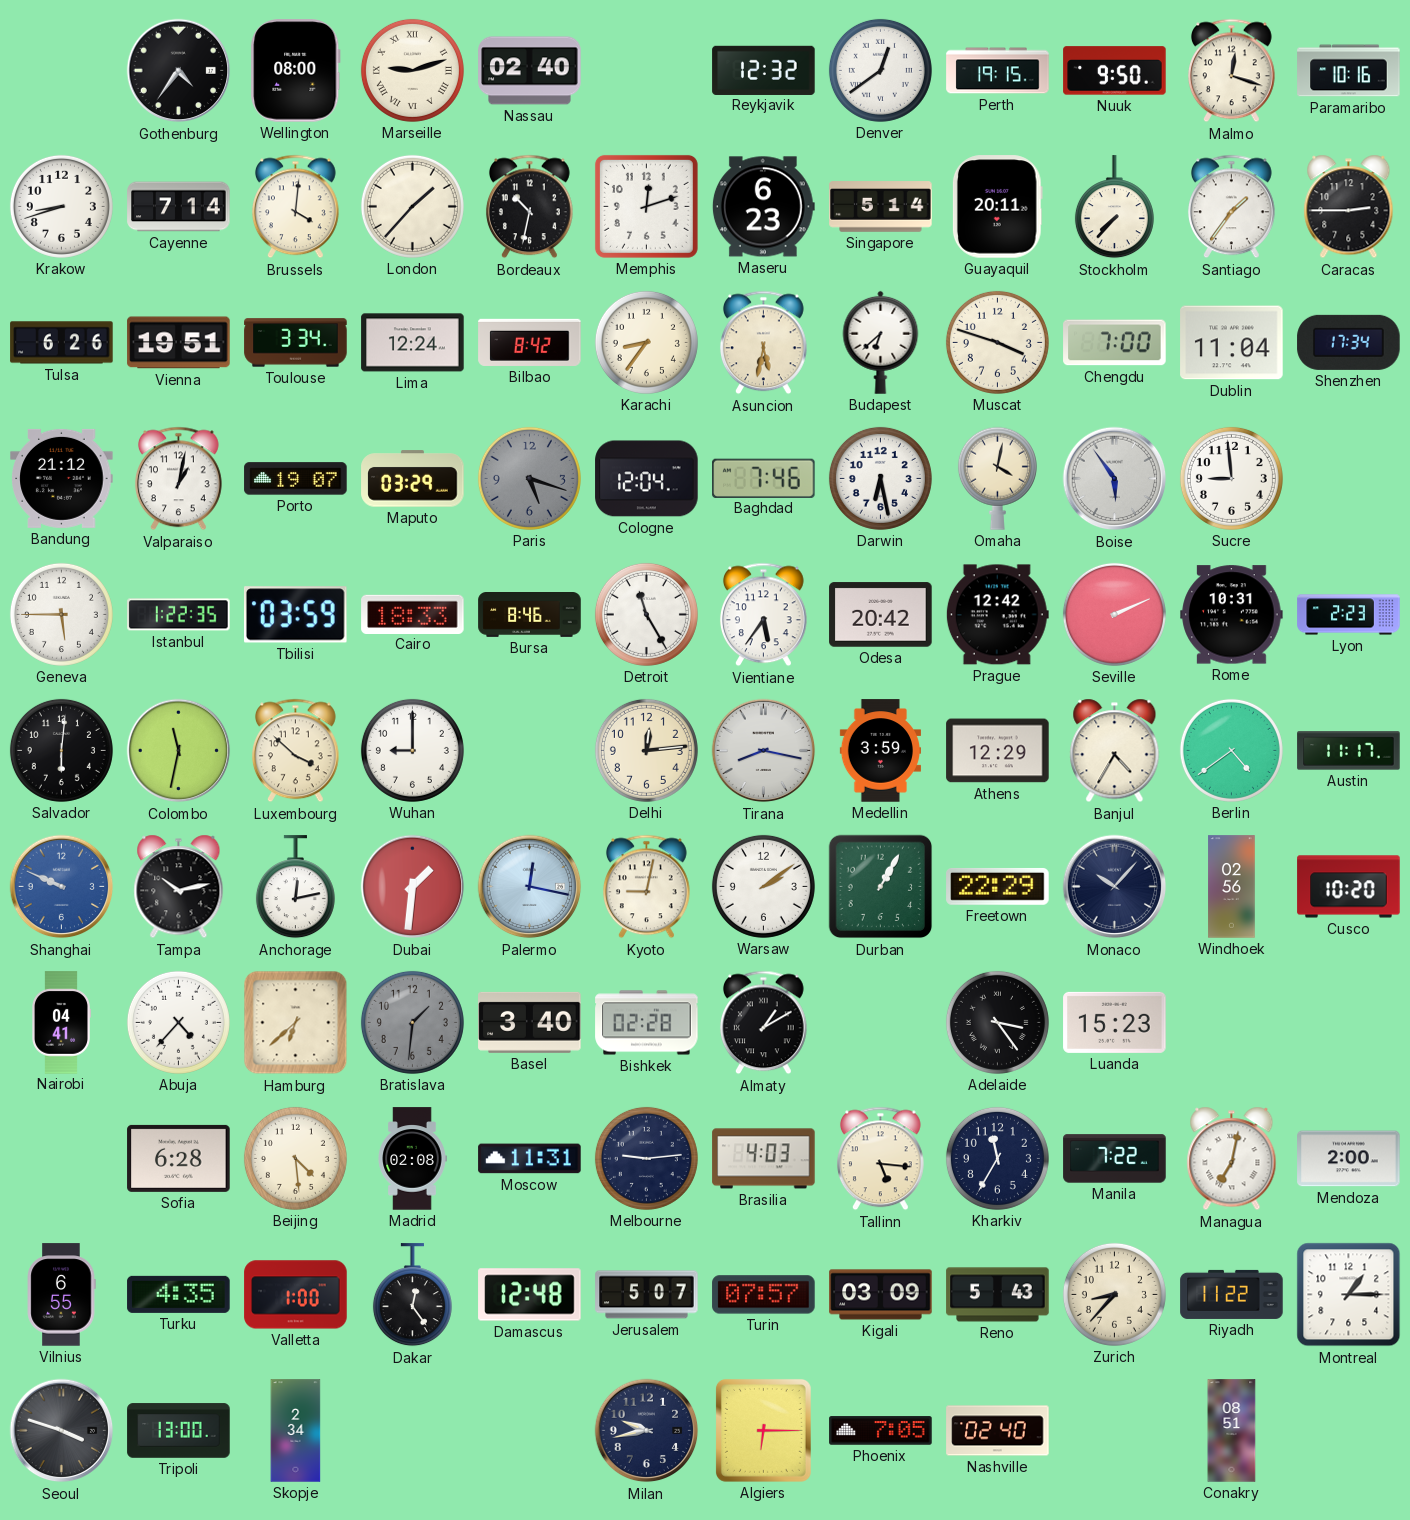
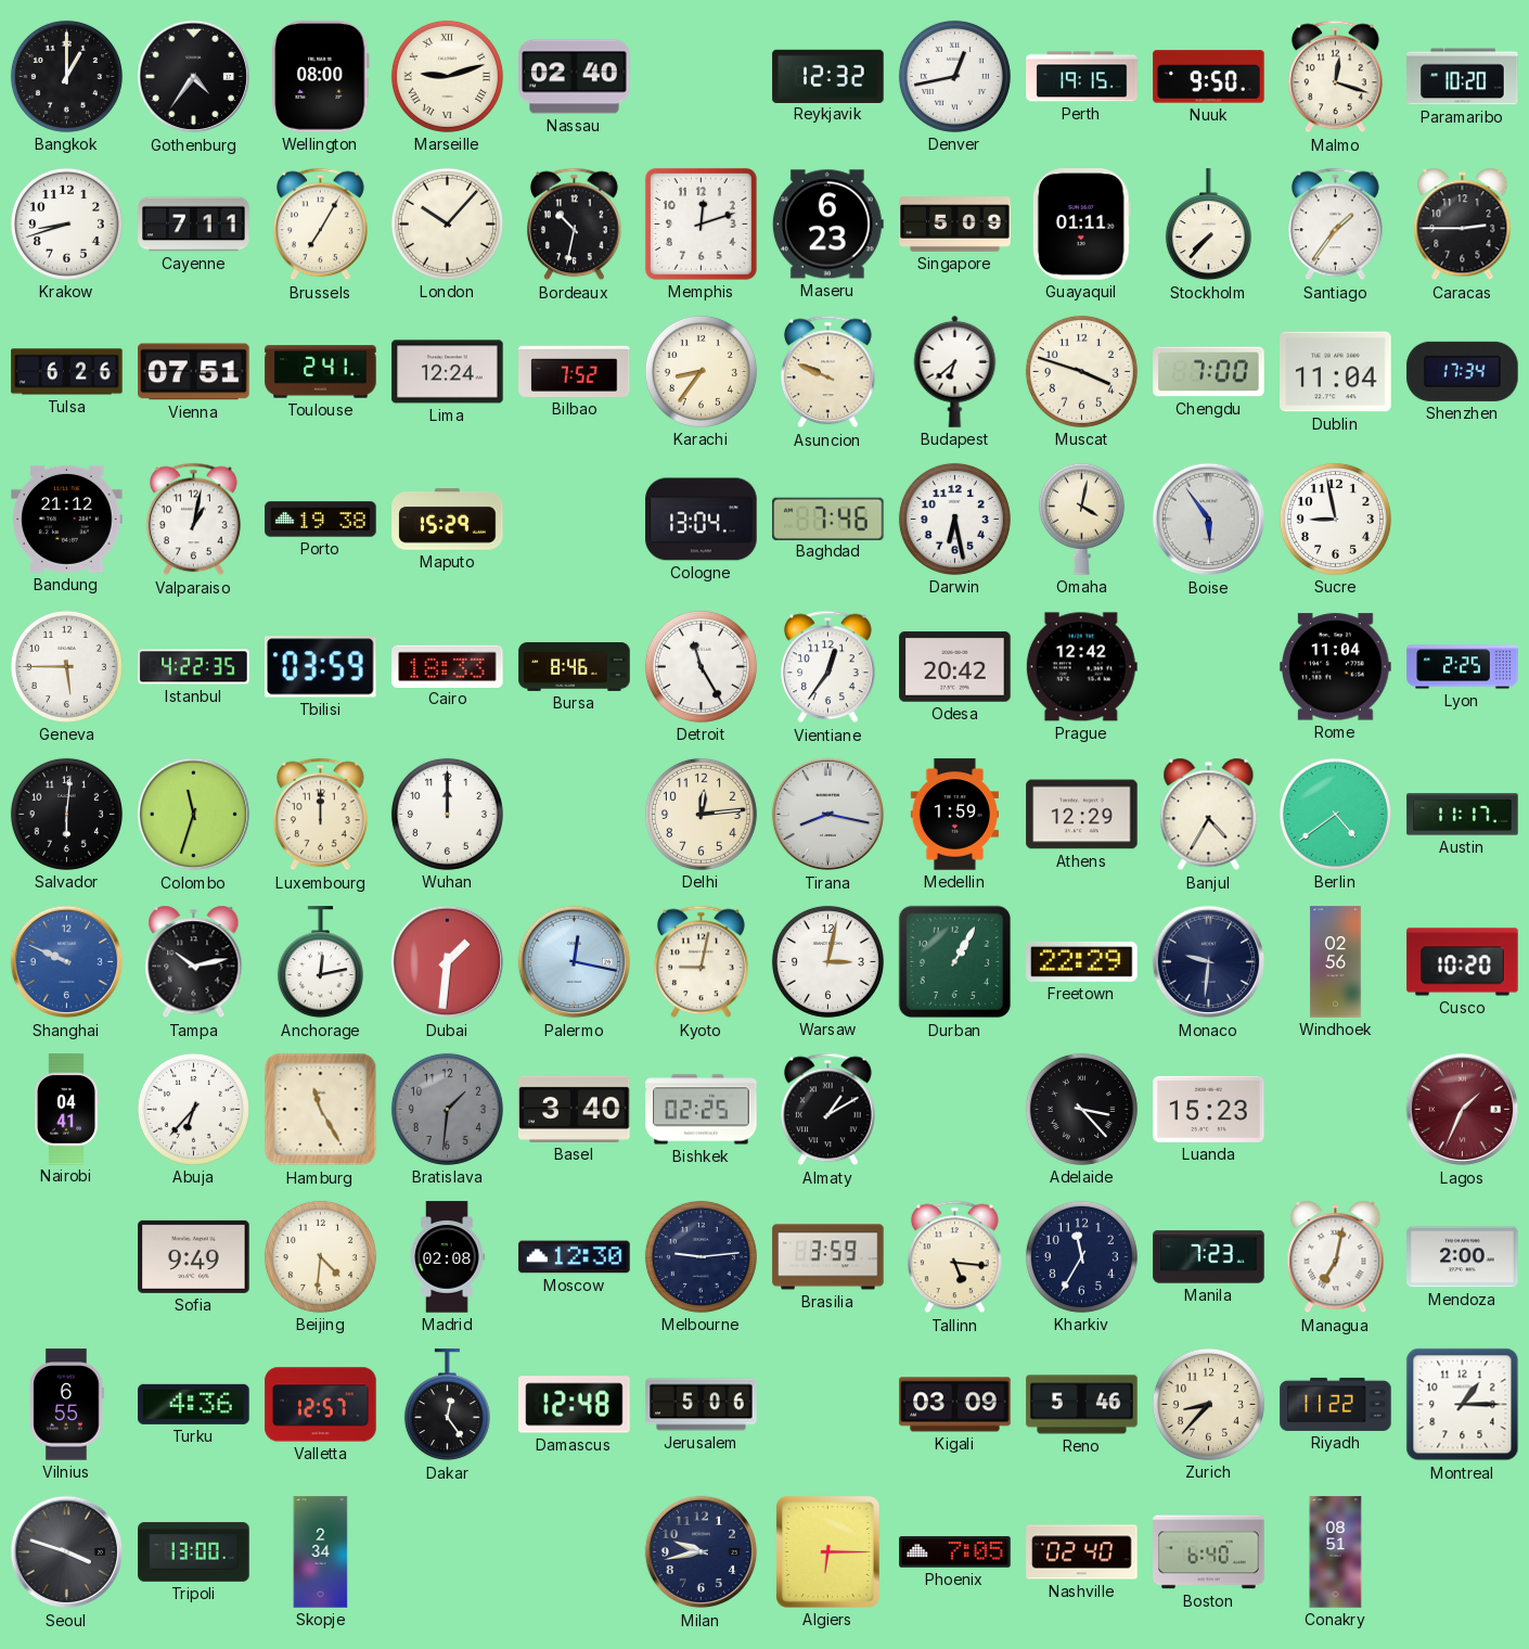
Bangkok: none -> 1:00 (66, 76)
Denver: 12:39 -> 12:43 (954, 76)
Paramaribo: 10:16 -> 10:20 (1463, 77)
Cayenne: 7:14 -> 7:11 (194, 225)
Brussels: 4:01 -> 7:05 (320, 225)
London: 1:37 -> 10:07 (447, 223)
Singapore: 5:14 -> 5:09 (955, 225)
Guayaquil: 20:11 -> 01:11 (1081, 225)
Vienna: 19:51 -> 07:51 (194, 372)
Toulouse: 3:34 -> 2:41 (321, 372)
Bilbao: 8:42 -> 7:52 (575, 371)
Asuncion: 5:32 -> 9:49 (827, 372)
Porto: 19:07 -> 19:38 (321, 520)
Maputo: 03:29 -> 15:29 (448, 520)
Paris: 5:18 -> none (529, 478)
Cologne: 12:04 -> 13:04 (702, 520)
Sucre: 8:59 -> 8:58 (1335, 519)
Istanbul: 1:22 -> 4:22 (194, 667)
Vientiane: 5:36 -> 12:36 (827, 667)
Seville: 2:11 -> none (1114, 614)
Rome: 10:31 -> 11:04 (1336, 667)
Lyon: 2:23 -> 2:25 (1463, 667)
Colombo: 11:32 -> 11:33 (194, 815)
Luxembourg: 3:52 -> 12:00 (320, 815)
Wuhan: 9:00 -> 12:00 (447, 814)
Medellin: 3:59 -> 1:59 (954, 815)
Warsaw: 2:09 -> 3:02 (827, 961)
Monaco: 10:07 -> 9:31 (1209, 962)
Abuja: 4:37 -> 6:37 (193, 1109)
Hamburg: 6:38 -> 11:25 (321, 1110)
Bishkek: 02:28 -> 02:25 (702, 1110)
Adelaide: 3:24 -> 3:23 (1081, 1109)
Lagos: none -> 1:34 (1463, 1110)
Sofia: 6:28 -> 9:49 (194, 1256)
Beijing: 4:29 -> 4:31 (320, 1256)
Moscow: 11:31 -> 12:30 (575, 1257)
Brasilia: 4:03 -> 3:59 (828, 1257)
Manila: 7:22 -> 7:23 (1209, 1257)
Turku: 4:35 -> 4:36 (194, 1404)
Valletta: 1:00 -> 12:57 (321, 1405)
Jerusalem: 5:07 -> 5:06 (702, 1405)
Turin: 07:57 -> none (764, 1295)
Reno: 5:43 -> 5:46 (1082, 1405)
Boston: none -> 6:40 (1209, 1552)
